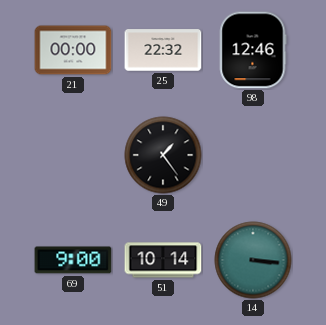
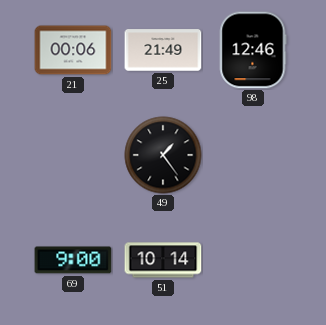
21: 00:00 -> 00:06 (73, 50)
25: 22:32 -> 21:49 (163, 50)
14: 3:16 -> none (253, 260)
